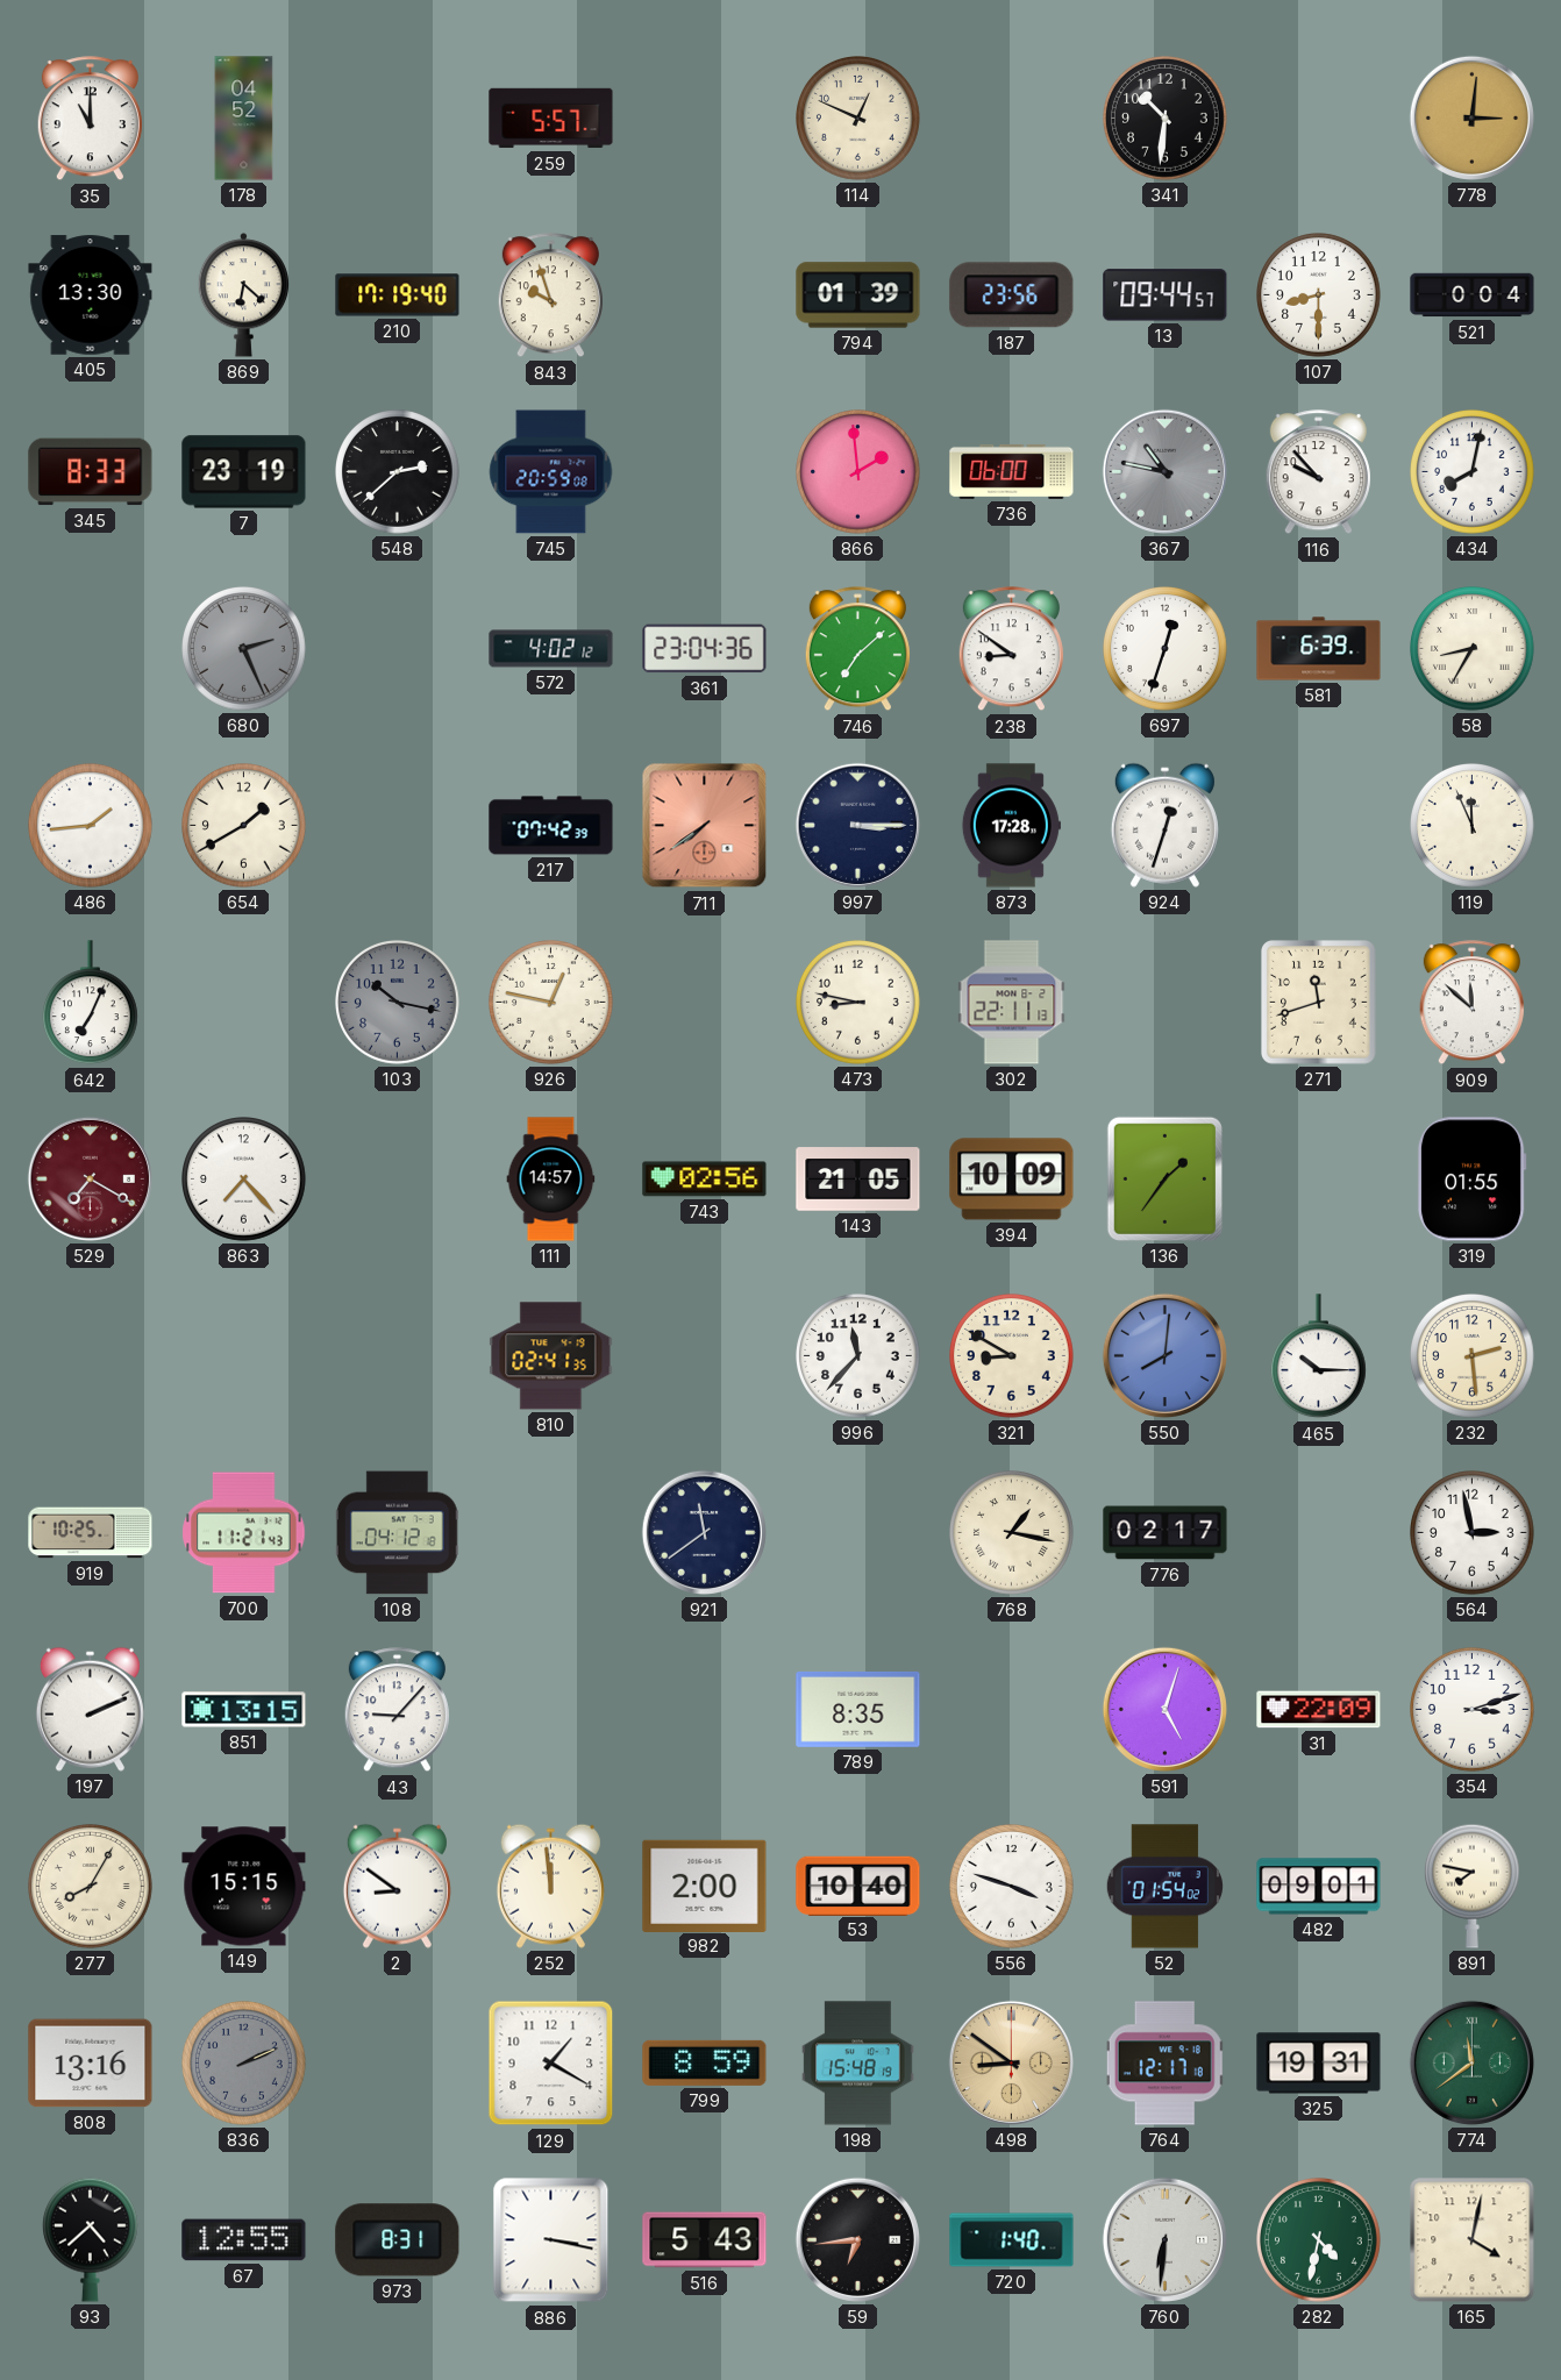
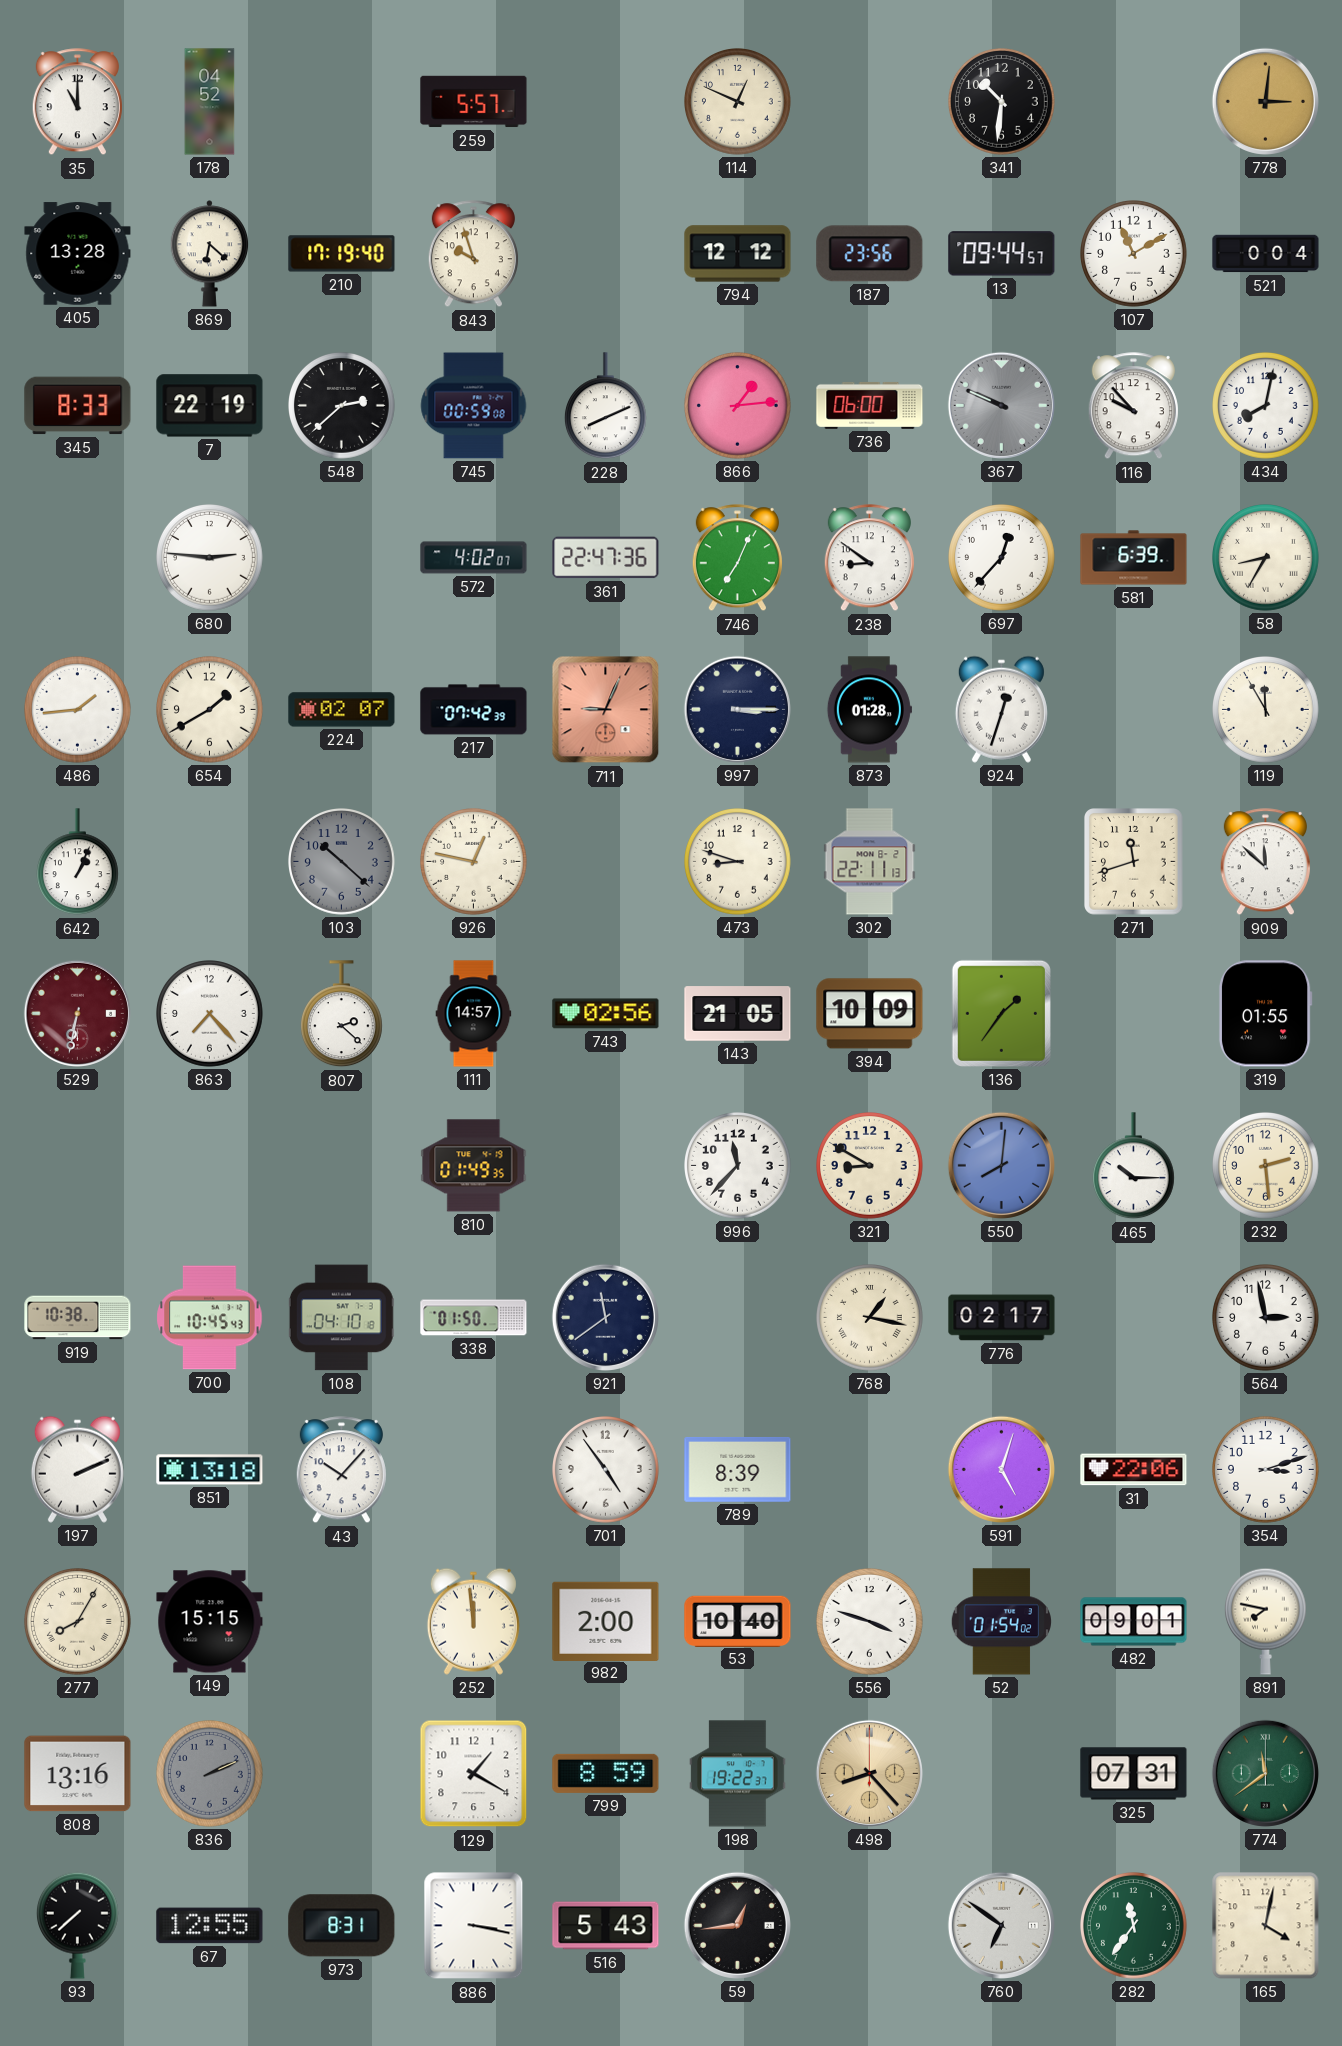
405: 13:30 -> 13:28 (78, 254)
794: 01:39 -> 12:12 (738, 254)
107: 8:30 -> 11:10 (1134, 254)
7: 23:19 -> 22:19 (210, 406)
745: 20:59 -> 00:59 (474, 406)
228: none -> 8:11 (605, 406)
866: 1:59 -> 1:14 (738, 406)
367: 10:47 -> 9:49 (1001, 405)
680: 2:26 -> 2:46 (210, 558)
680 dial: grey -> white (210, 558)
572: 4:02:12 -> 4:02:07 (474, 558)
361: 23:04 -> 22:47 (606, 558)
746: 7:08 -> 7:04 (737, 558)
697: 12:33 -> 12:37 (1002, 558)
224: none -> 02:07 (342, 710)
711: 7:39 -> 9:04 (606, 710)
873: 17:28 -> 01:28 (869, 710)
119: 11:56 -> 11:55 (1266, 710)
642: 7:04 -> 1:04 (77, 862)
103: 10:17 -> 10:22 (342, 862)
473: 8:47 -> 8:48 (738, 862)
529: 7:20 -> 6:32 (77, 1013)
807: none -> 2:22 (341, 1014)
810: 02:41 -> 01:49 (474, 1166)
919: 10:25 -> 10:38 (78, 1318)
700: 11:21 -> 10:45 (210, 1318)
108: 04:12 -> 04:10 (341, 1318)
338: none -> 01:50 (474, 1318)
851: 13:15 -> 13:18 (210, 1470)
43: 9:07 -> 10:07 (341, 1470)
701: none -> 4:54 (606, 1470)
789: 8:35 -> 8:39 (738, 1469)
31: 22:09 -> 22:06 (1134, 1470)
2: 8:51 -> none (397, 1886)
198: 15:48 -> 19:22 (738, 1774)
498: 8:51 -> 8:23 (869, 1773)
764: 12:17 -> none (1166, 2064)
325: 19:31 -> 07:31 (1134, 1774)
93: 4:38 -> 7:38 (77, 1925)
59: 6:44 -> 12:44 (737, 1925)
720: 1:40 -> none (1012, 2240)
760: 6:31 -> 6:51 (1001, 1925)
282: 4:32 -> 11:36 (1134, 1926)
